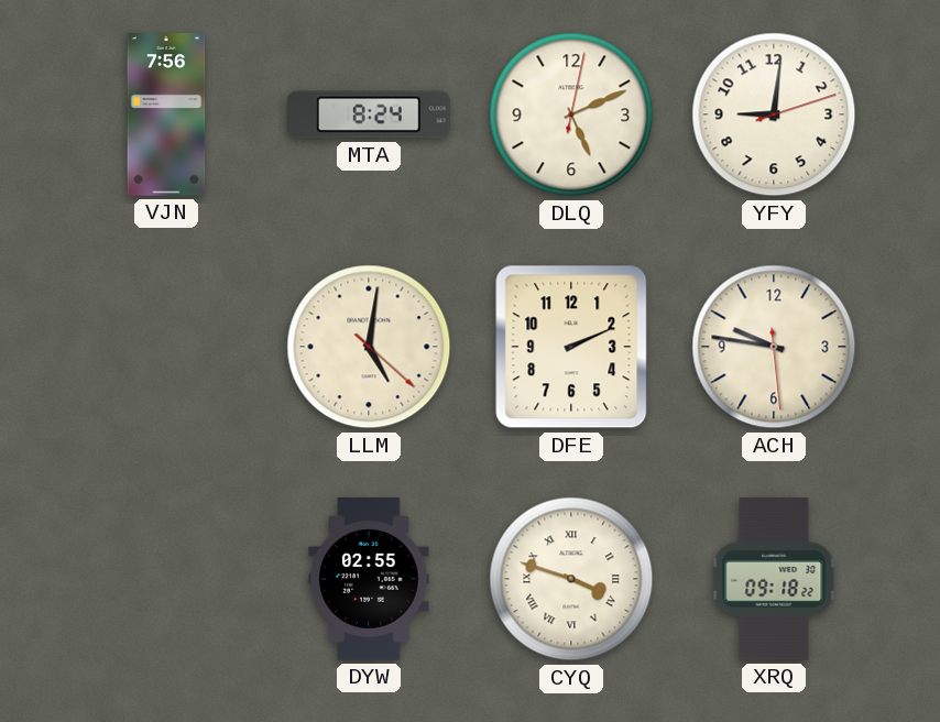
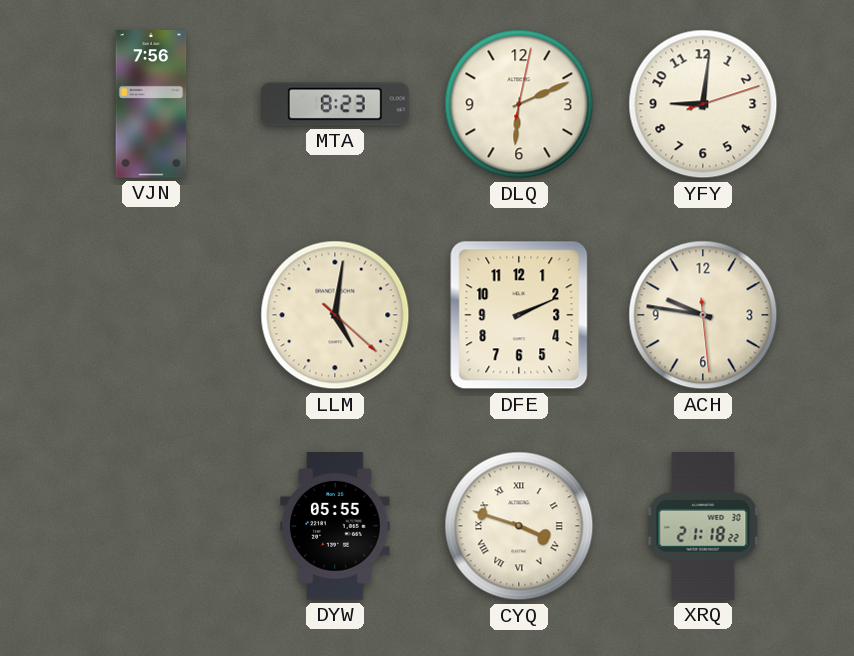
MTA: 8:24 -> 8:23 (336, 104)
DLQ: 5:11 -> 6:11 (519, 104)
DYW: 02:55 -> 05:55 (335, 527)
XRQ: 09:18 -> 21:18 (703, 527)
